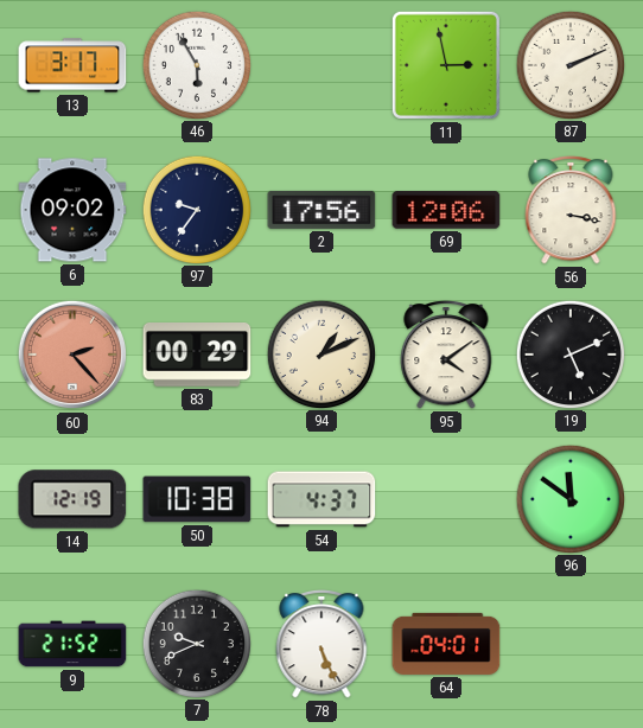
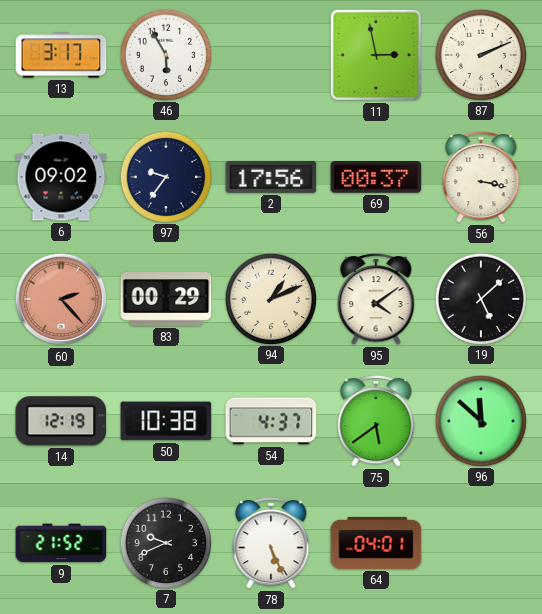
69: 12:06 -> 00:37 (376, 177)
19: 5:11 -> 5:08 (480, 298)
75: none -> 5:39 (376, 422)
96: 11:51 -> 11:52 (480, 420)
